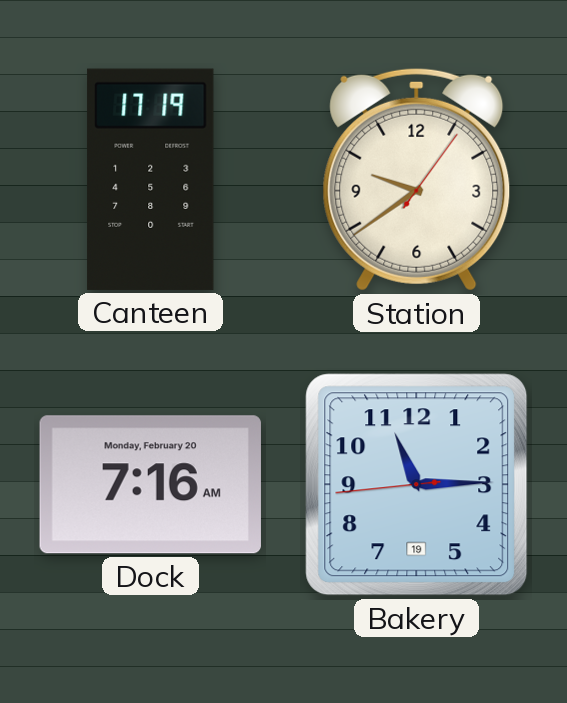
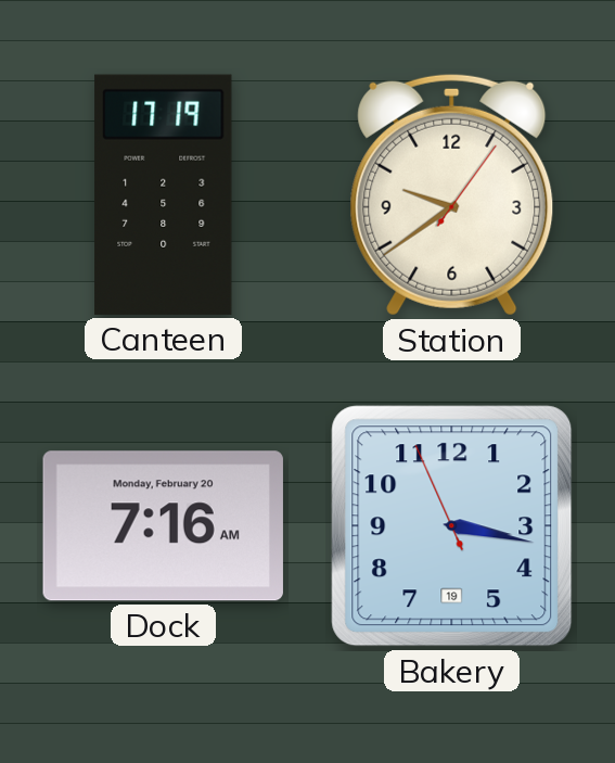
Bakery: 11:14 -> 3:16 (452, 526)
